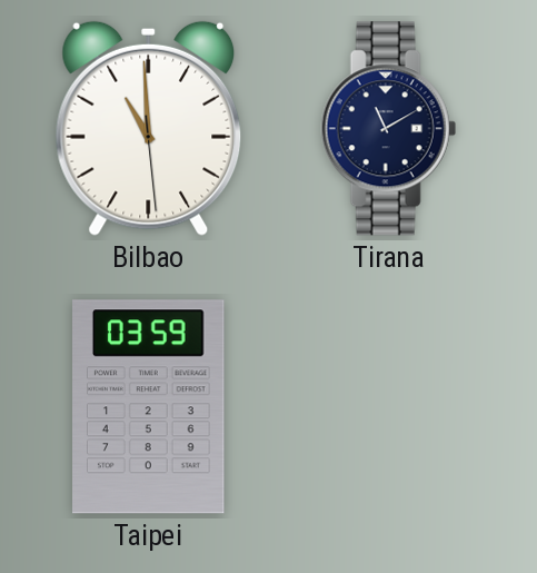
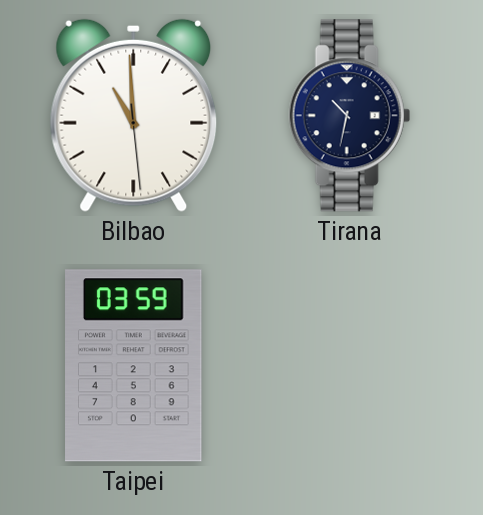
Tirana: 11:10 -> 10:32 (349, 116)
